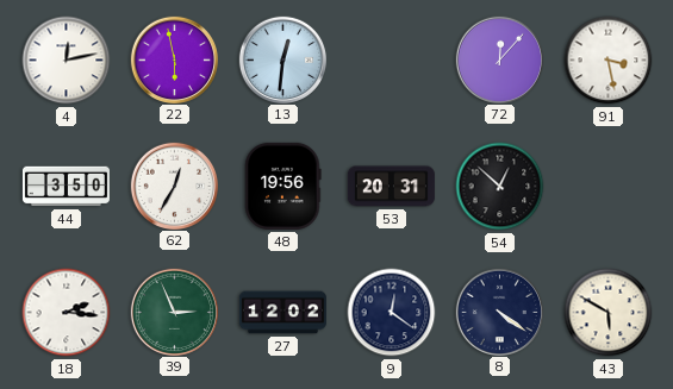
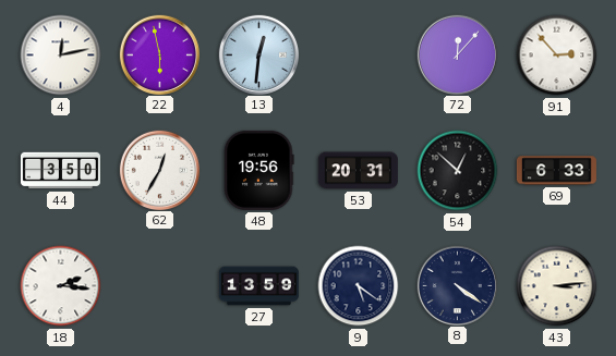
91: 3:28 -> 2:53 (557, 56)
69: none -> 6:33 (556, 171)
39: 2:56 -> none (174, 312)
27: 12:02 -> 13:59 (258, 286)
9: 12:21 -> 5:21 (359, 286)
43: 5:50 -> 3:14 (557, 286)
